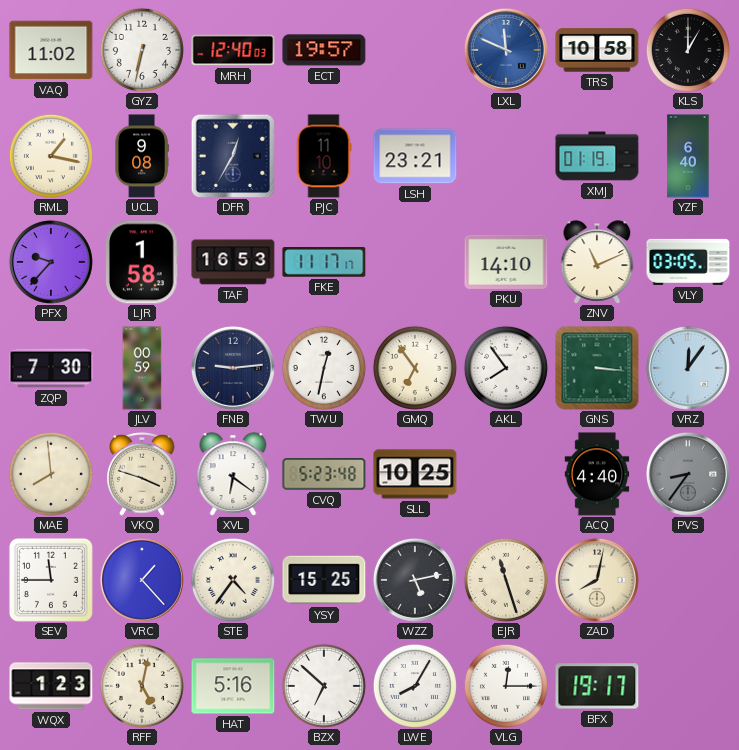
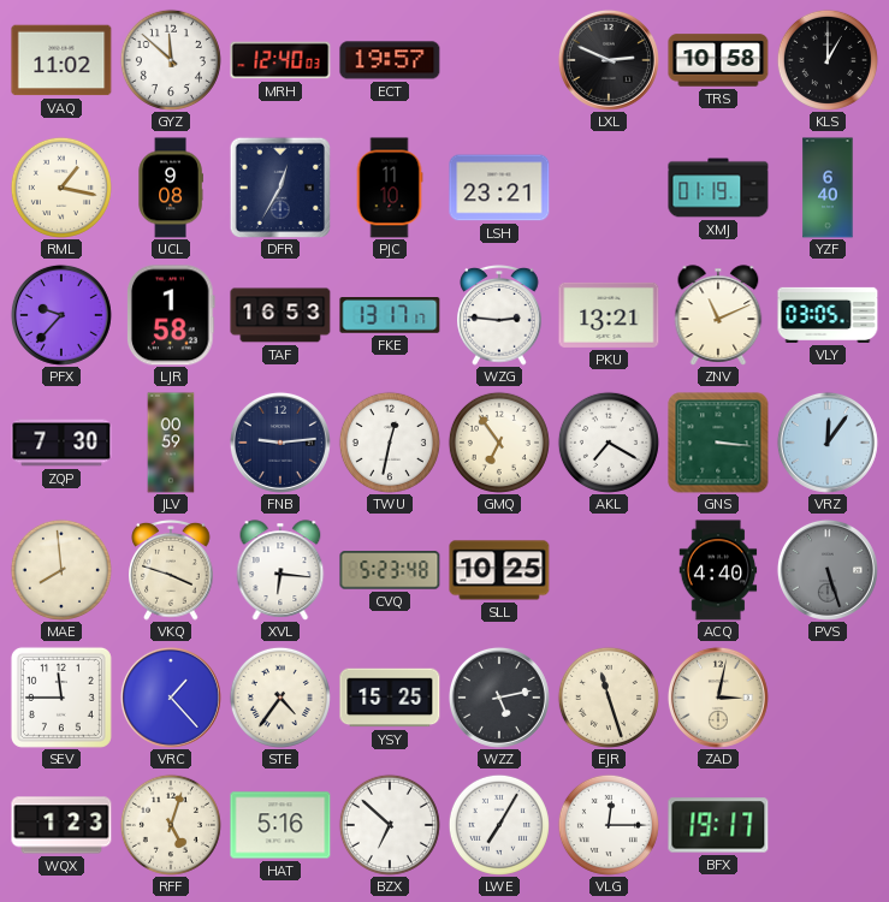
GYZ: 6:32 -> 11:52 (171, 60)
LXL: 11:49 -> 2:49 (609, 60)
LXL dial: blue -> black (609, 60)
FKE: 11:17 -> 13:17 (390, 316)
WZG: none -> 2:46 (499, 316)
PKU: 14:10 -> 13:21 (609, 315)
AKL: 7:54 -> 7:20 (609, 443)
XVL: 6:21 -> 6:16 (280, 570)
PVS: 8:36 -> 5:27 (828, 570)
ZAD: 8:02 -> 3:02 (718, 698)
RFF: 5:02 -> 5:03 (171, 825)
LWE: 8:05 -> 7:05 (499, 825)
